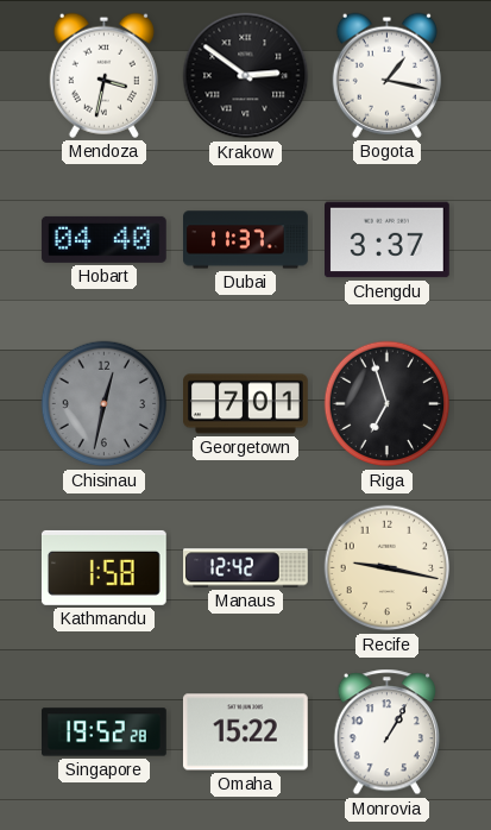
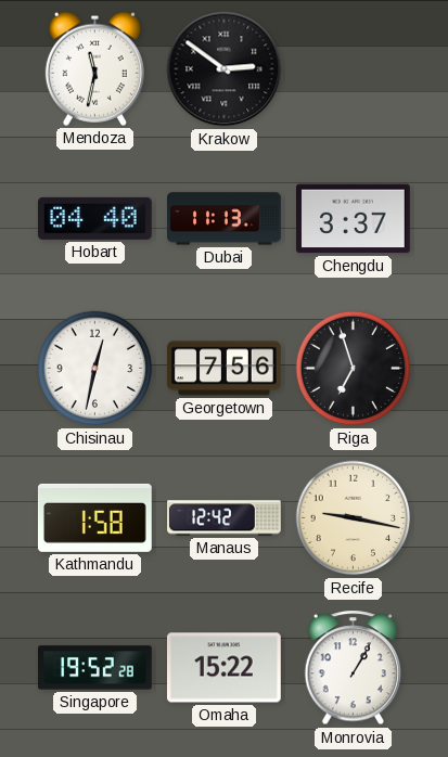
Mendoza: 3:32 -> 11:32 (94, 68)
Bogota: 1:17 -> none (386, 75)
Dubai: 11:37 -> 11:13 (225, 219)
Chisinau dial: grey -> white (95, 369)
Georgetown: 7:01 -> 7:56 (225, 369)
